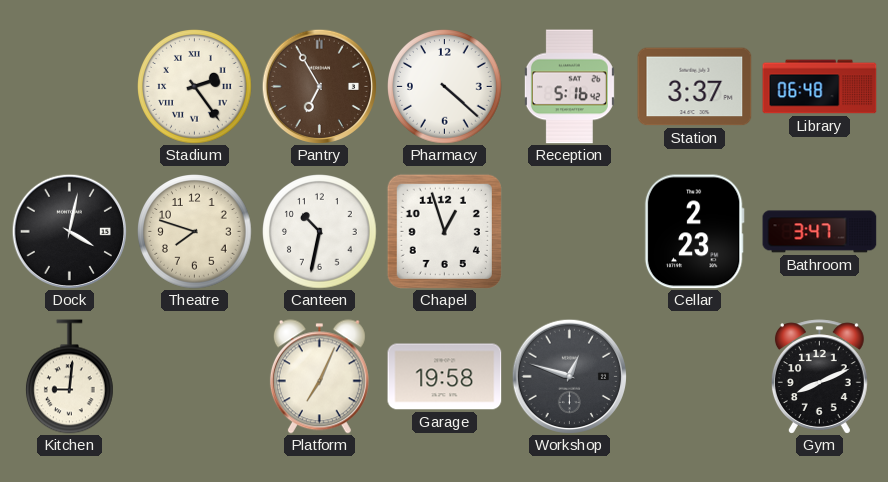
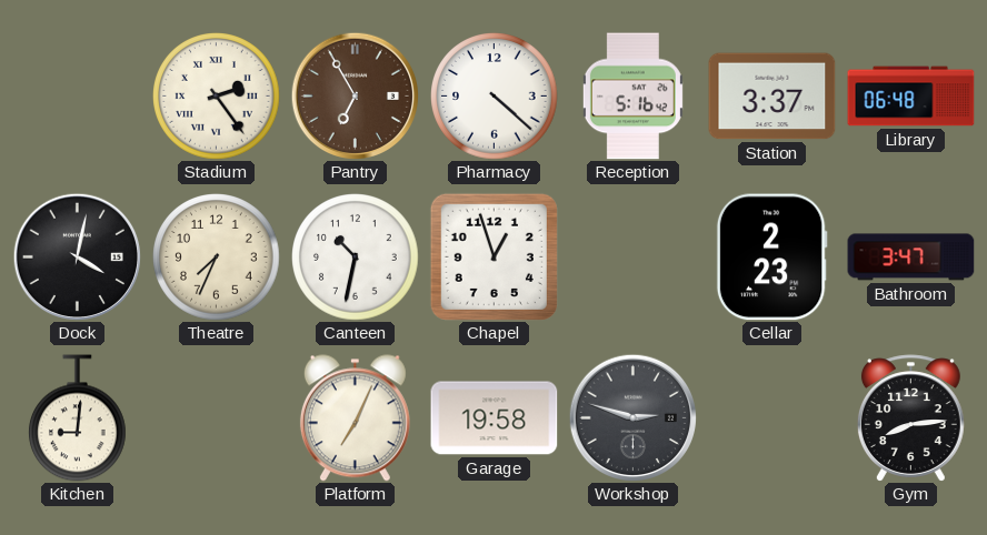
Theatre: 7:48 -> 7:34 (217, 258)
Workshop: 12:48 -> 2:48 (632, 417)
Gym: 8:11 -> 8:14 (910, 418)
